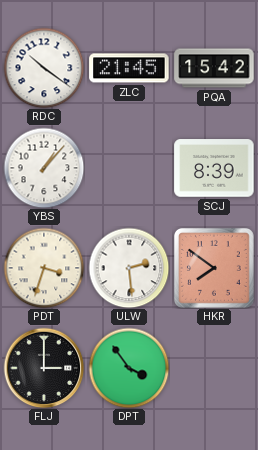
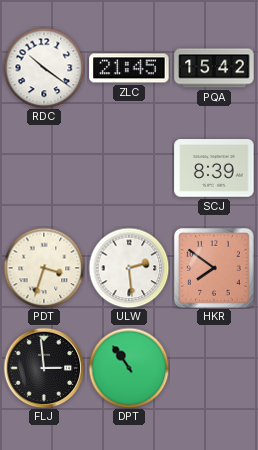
YBS: 1:07 -> none (44, 168)
FLJ: 3:00 -> 2:59 (44, 368)
DPT: 3:54 -> 10:54 (129, 368)
